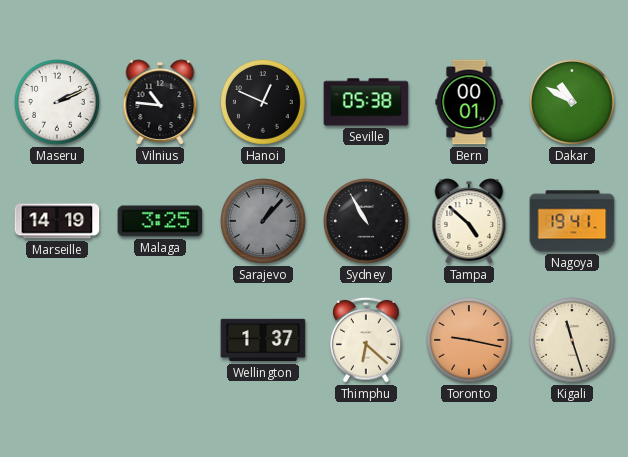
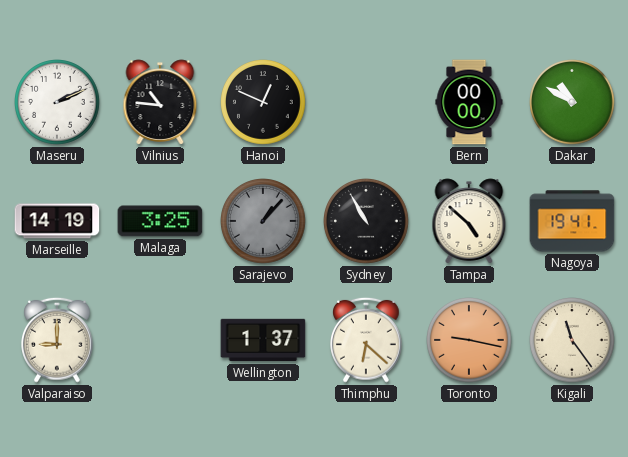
Seville: 05:38 -> none (366, 102)
Bern: 00:01 -> 00:00 (469, 102)
Valparaiso: none -> 9:00 (58, 340)
Kigali: 11:27 -> 11:24 (573, 341)
